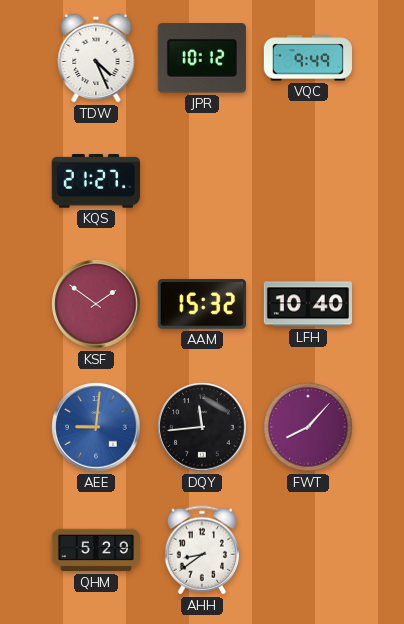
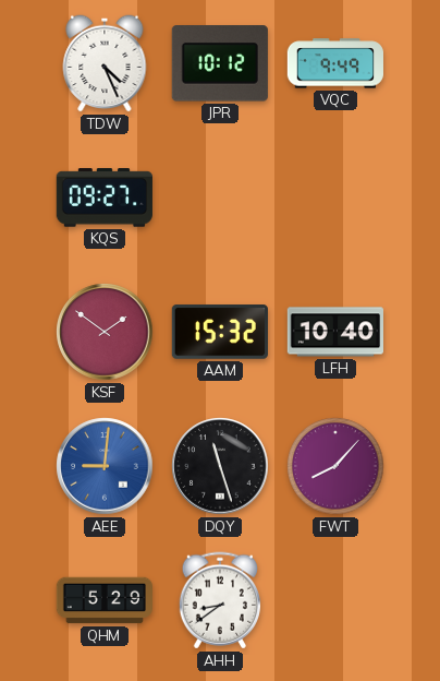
KQS: 21:27 -> 09:27 (105, 198)
DQY: 11:44 -> 11:27 (220, 466)
